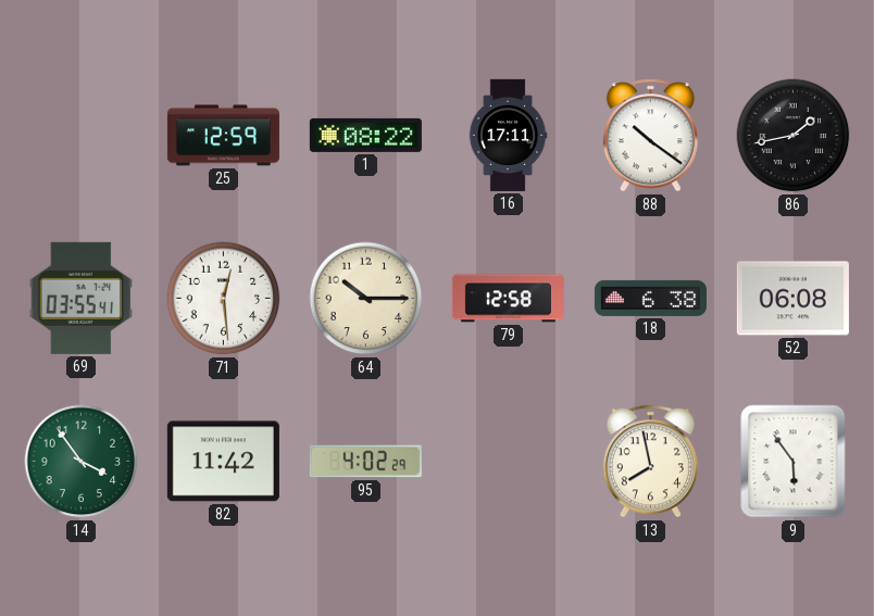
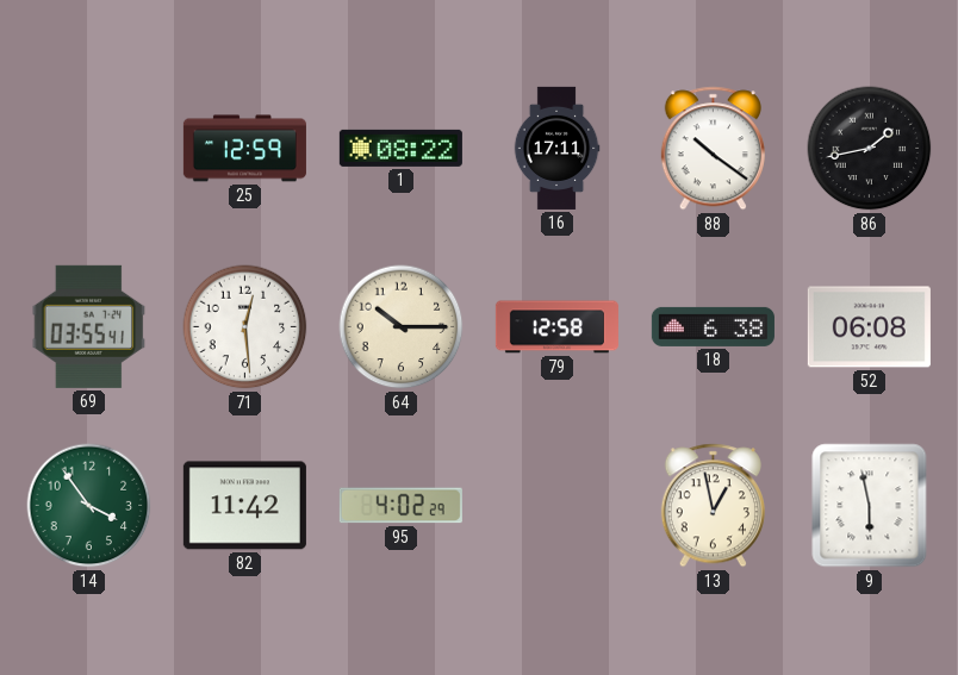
13: 7:58 -> 12:58 (713, 506)
9: 5:54 -> 5:58 (870, 506)
